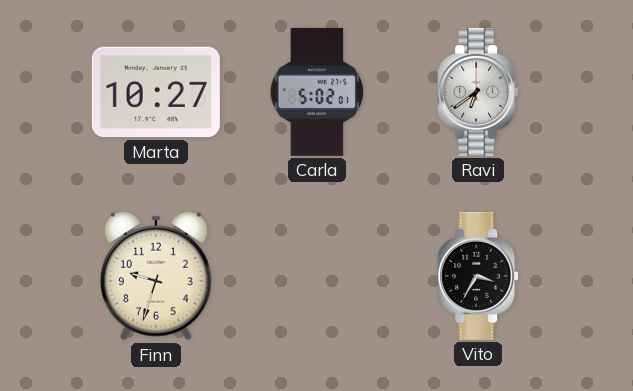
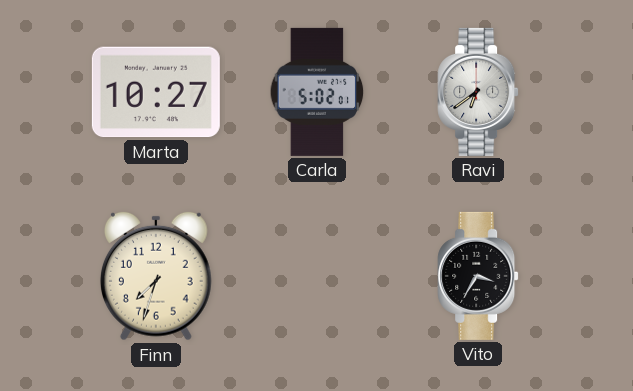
Finn: 9:33 -> 7:33 (156, 276)
